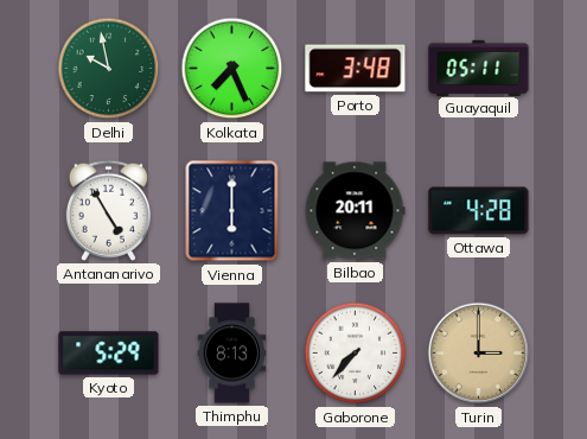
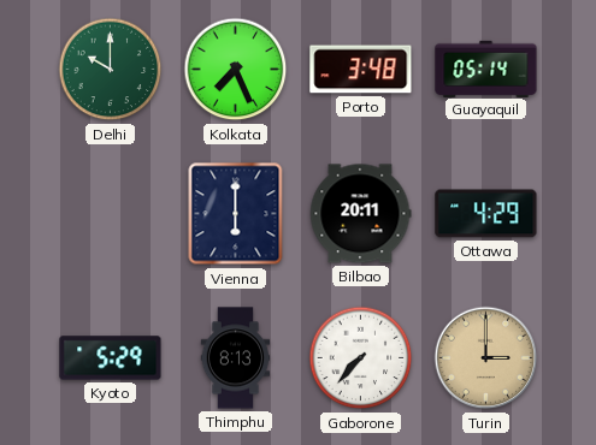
Delhi: 9:58 -> 10:00 (111, 70)
Guayaquil: 05:11 -> 05:14 (486, 69)
Antananarivo: 4:55 -> none (108, 210)
Ottawa: 4:28 -> 4:29 (486, 214)
